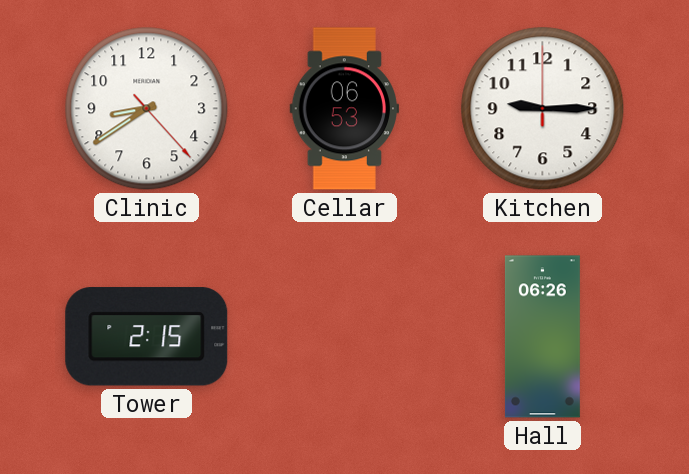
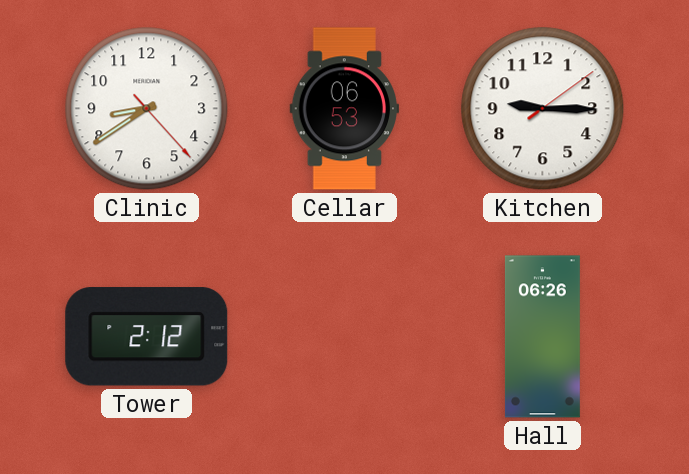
Kitchen: 9:15:00 -> 9:15:09 (543, 109)
Tower: 2:15 -> 2:12 (147, 337)
